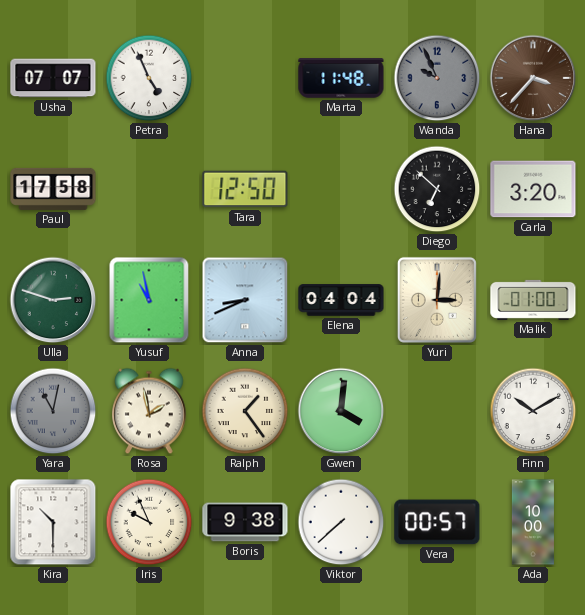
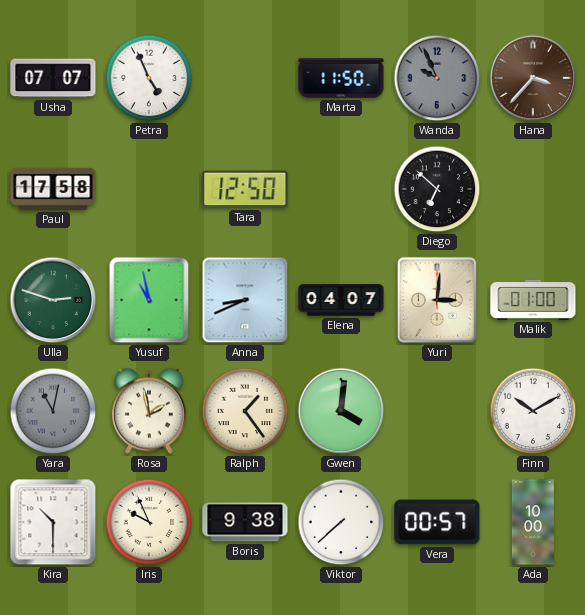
Marta: 11:48 -> 11:50 (341, 78)
Carla: 3:20 -> none (533, 189)
Elena: 04:04 -> 04:07 (341, 300)
